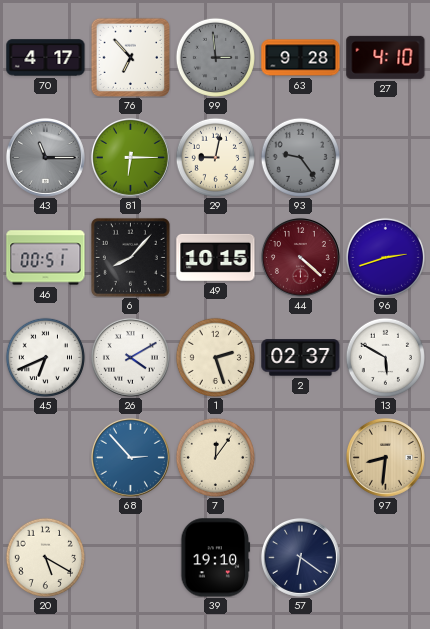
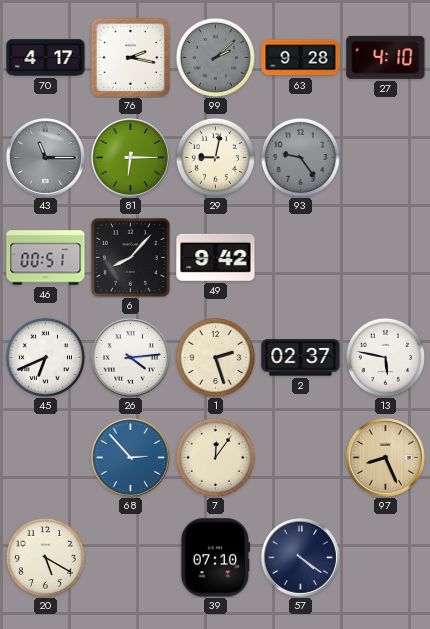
76: 6:53 -> 2:17 (130, 57)
99: 2:59 -> 2:08 (215, 57)
49: 10:15 -> 9:42 (216, 257)
44: 4:22 -> none (300, 257)
96: 2:42 -> none (385, 257)
26: 4:10 -> 4:14 (130, 357)
13: 5:50 -> 5:47 (385, 357)
97: 8:31 -> 8:26 (385, 457)
39: 19:10 -> 07:10 (216, 558)
57: 6:21 -> 4:21 (300, 557)
